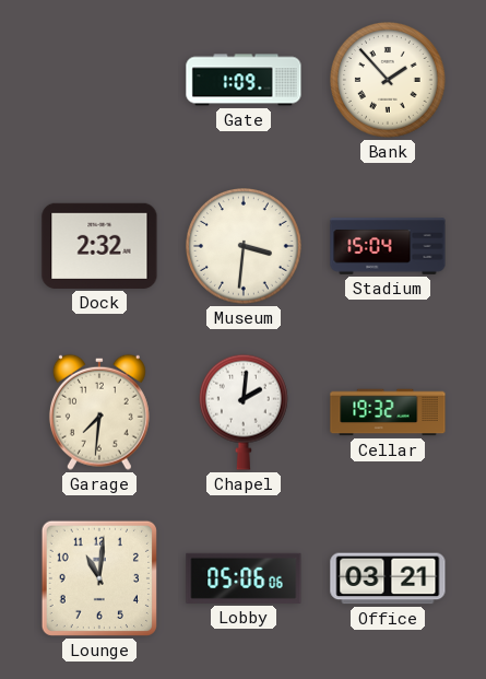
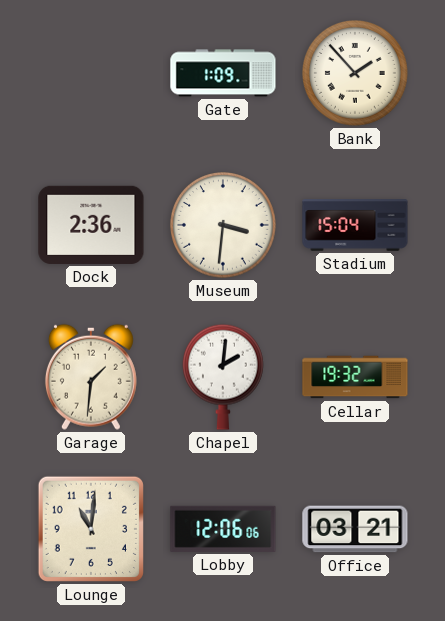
Dock: 2:32 -> 2:36 (91, 225)
Garage: 7:31 -> 1:31 (91, 377)
Lobby: 05:06 -> 12:06 (223, 529)
